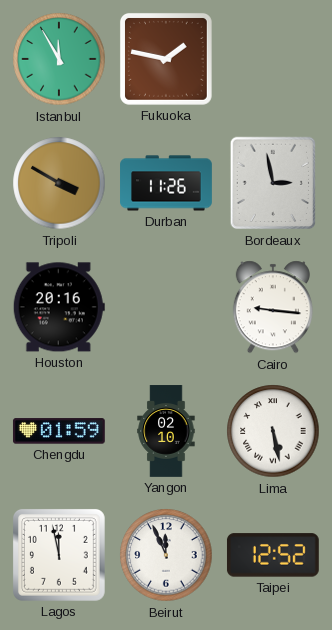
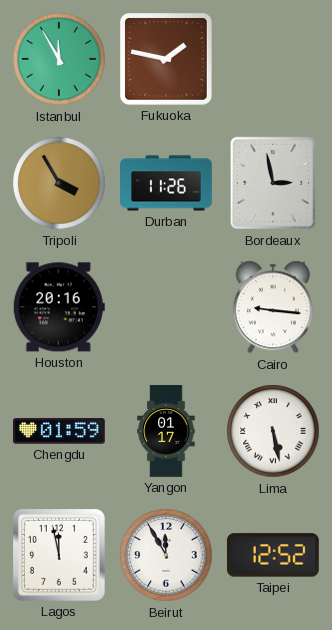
Tripoli: 3:50 -> 3:55 (59, 183)
Yangon: 02:10 -> 01:17 (166, 431)
Beirut: 11:56 -> 11:55 (166, 555)
